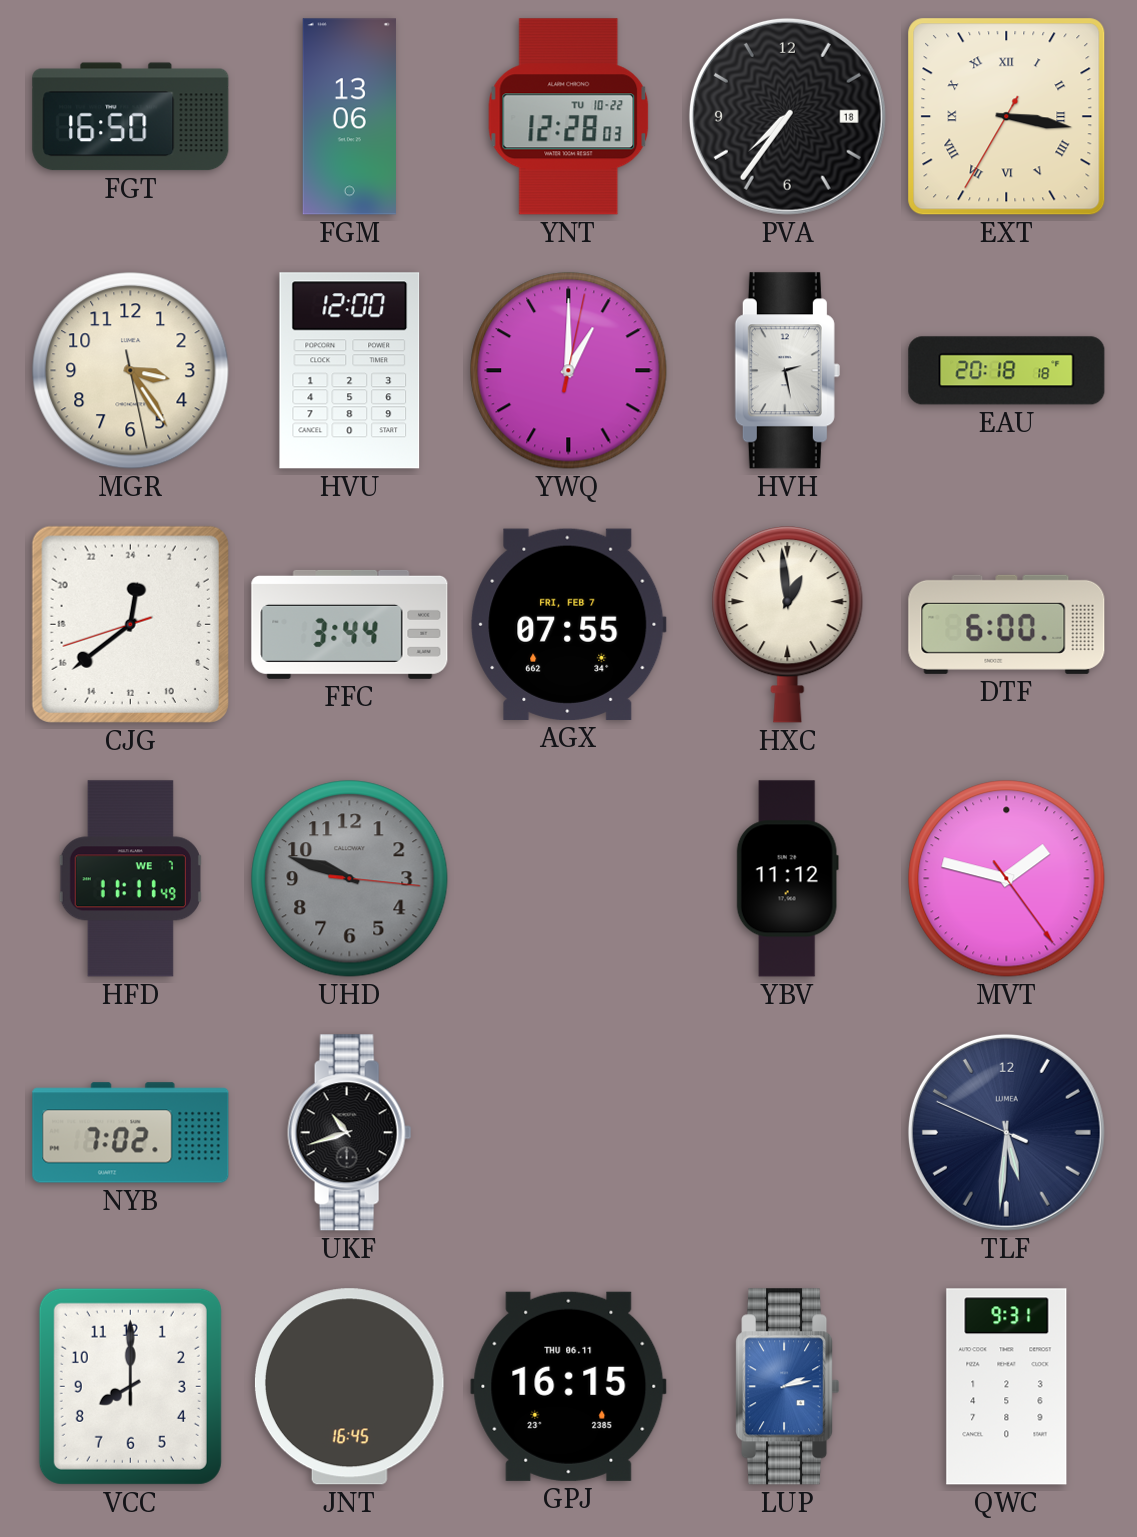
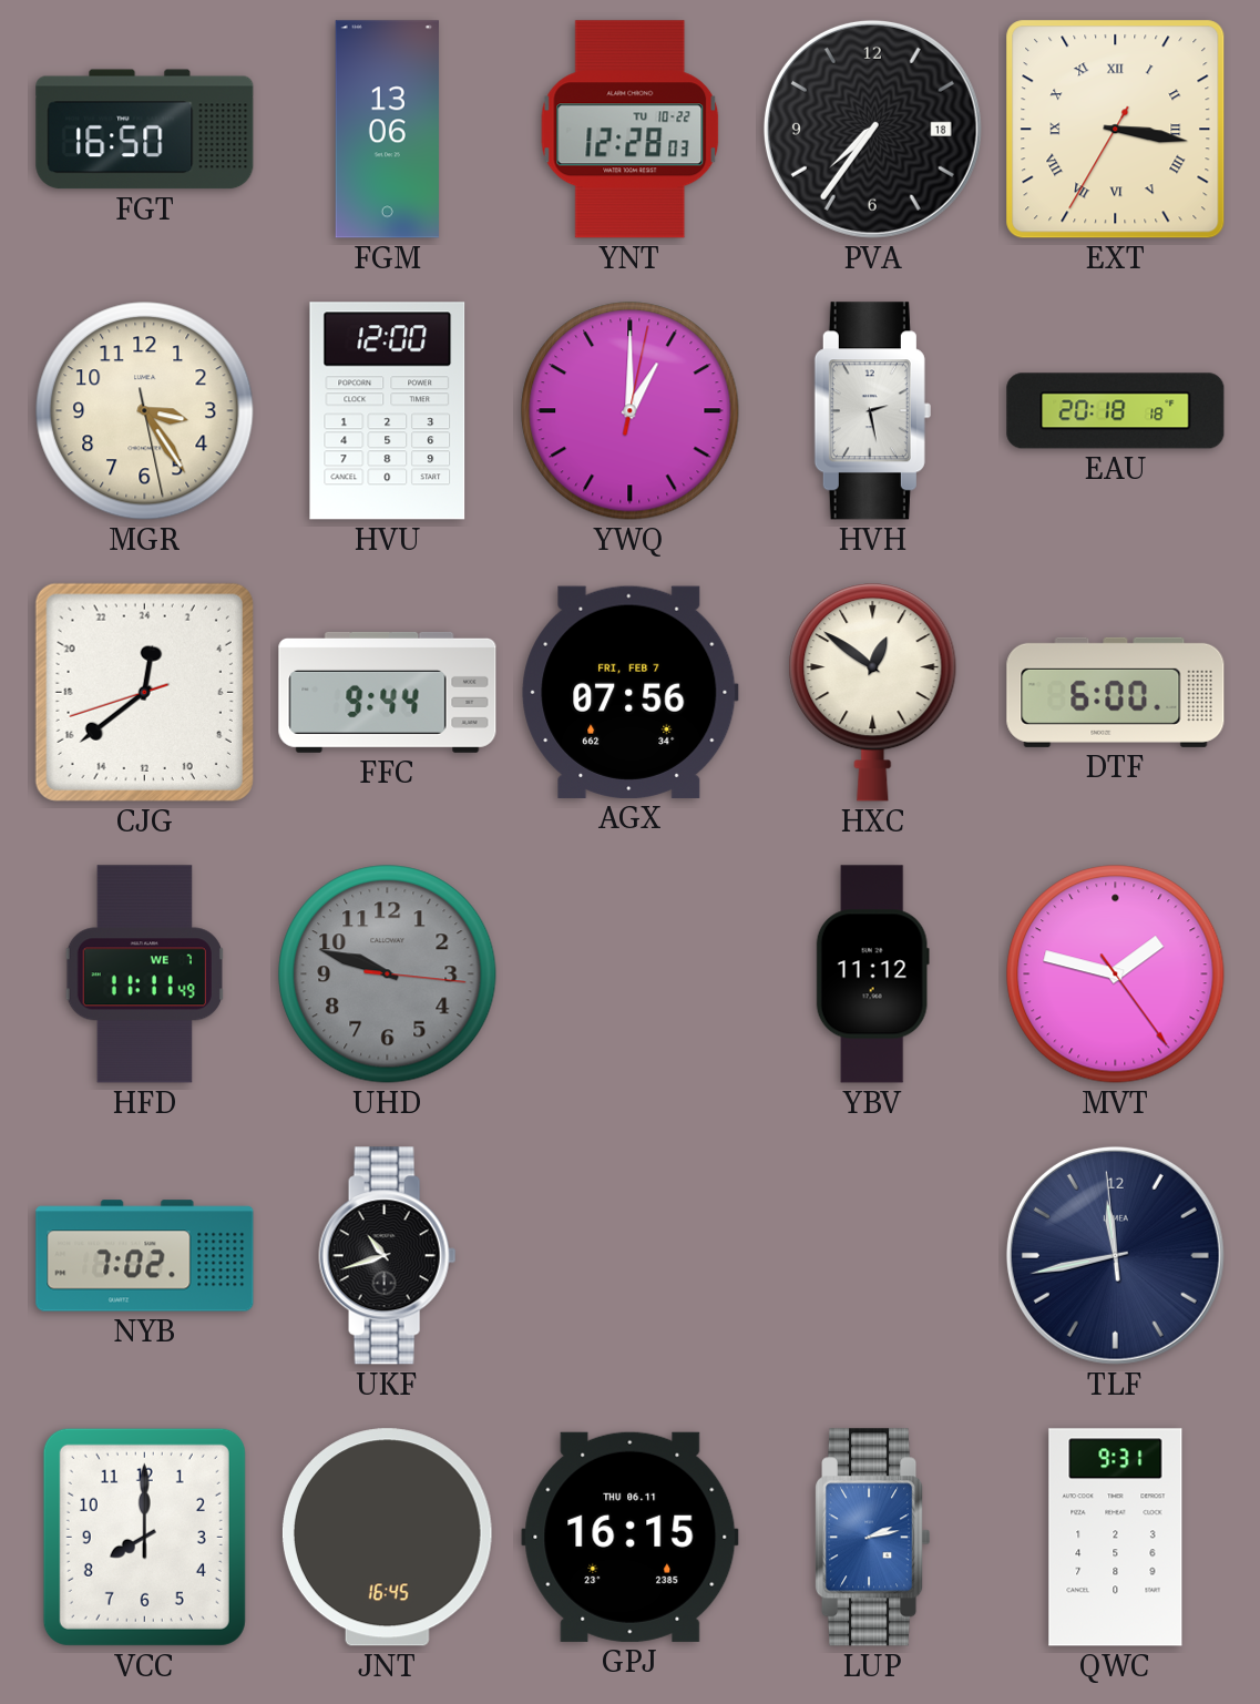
FFC: 3:44 -> 9:44 (388, 692)
AGX: 07:55 -> 07:56 (631, 692)
HXC: 12:59 -> 12:51 (873, 693)
TLF: 5:30 -> 11:42 (1115, 1255)
